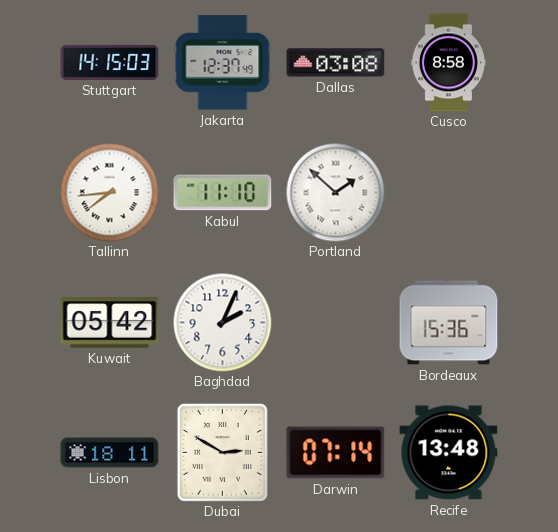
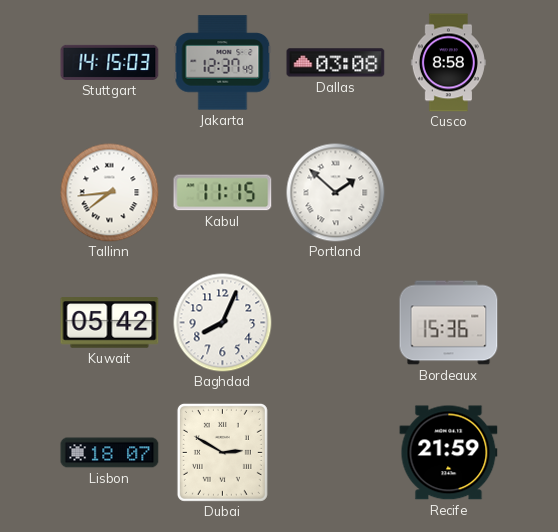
Kabul: 11:10 -> 11:15 (223, 193)
Baghdad: 2:04 -> 8:04 (223, 323)
Lisbon: 18:11 -> 18:07 (110, 453)
Darwin: 07:14 -> none (336, 453)
Recife: 13:48 -> 21:59 (449, 453)
